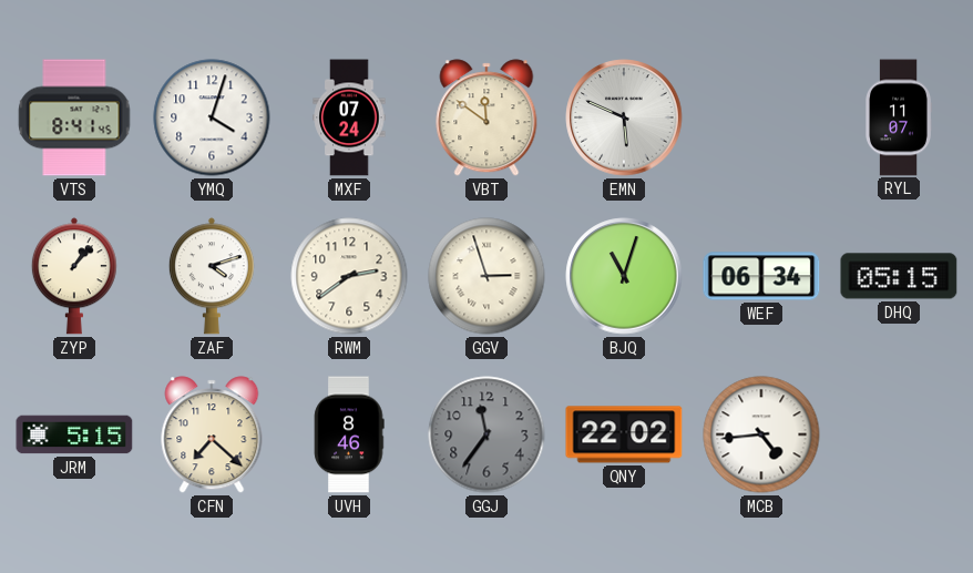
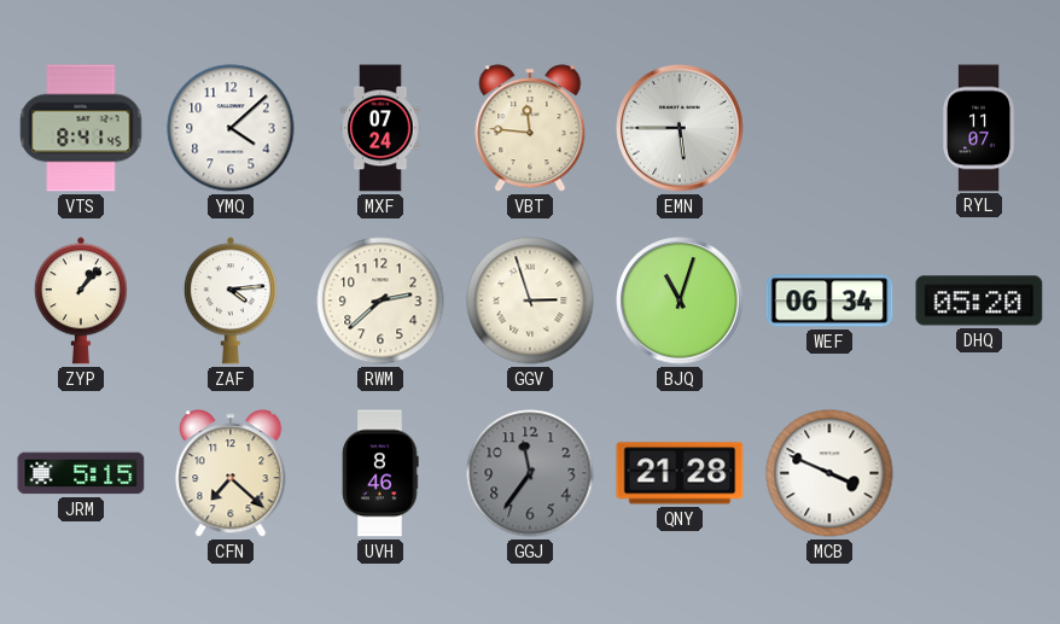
YMQ: 4:03 -> 4:08 (231, 128)
VBT: 11:51 -> 11:46 (530, 128)
EMN: 5:49 -> 5:45 (680, 128)
ZAF: 4:12 -> 4:14 (231, 301)
RWM: 2:39 -> 2:38 (380, 301)
DHQ: 05:15 -> 05:20 (979, 301)
QNY: 22:02 -> 21:28 (680, 473)
MCB: 4:44 -> 3:49 (829, 473)
